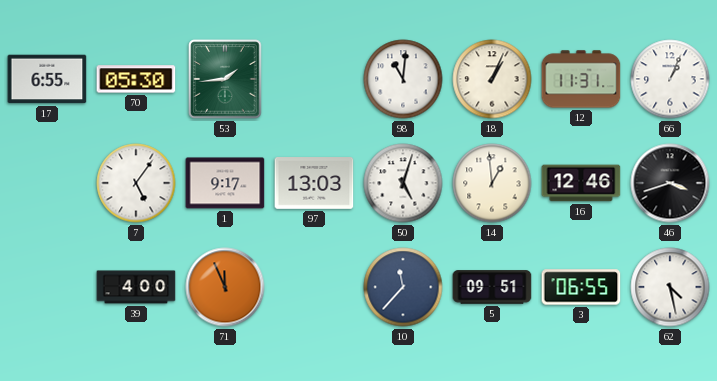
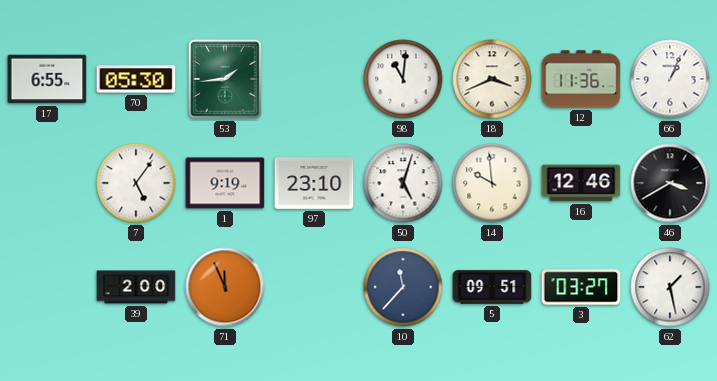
18: 1:04 -> 3:41 (492, 79)
12: 11:31 -> 11:36 (581, 79)
1: 9:17 -> 9:19 (225, 183)
97: 13:03 -> 23:10 (314, 183)
14: 12:59 -> 9:59 (492, 183)
46: 3:42 -> 3:40 (670, 183)
39: 4:00 -> 2:00 (136, 287)
3: 06:55 -> 03:27 (581, 287)
62: 4:28 -> 1:28 (670, 287)
